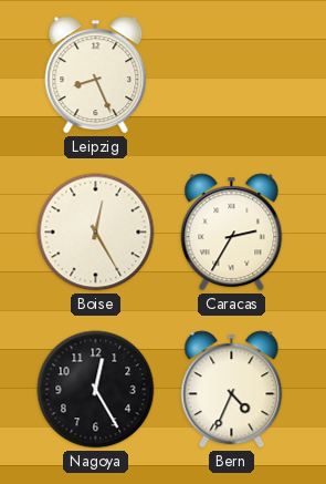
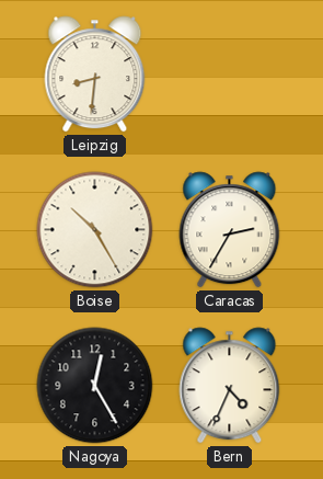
Leipzig: 8:26 -> 8:31 (95, 75)
Boise: 12:25 -> 10:25 (95, 230)
